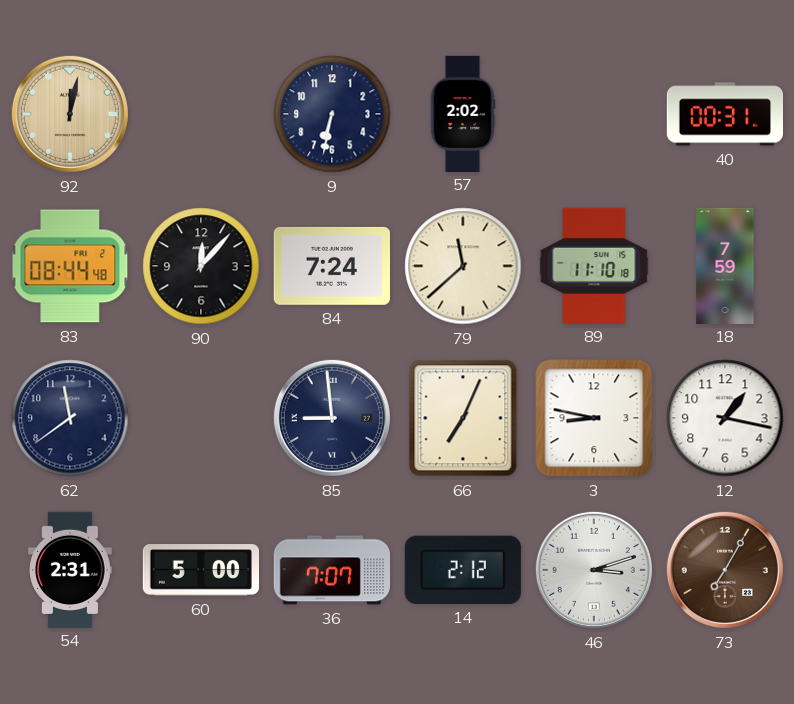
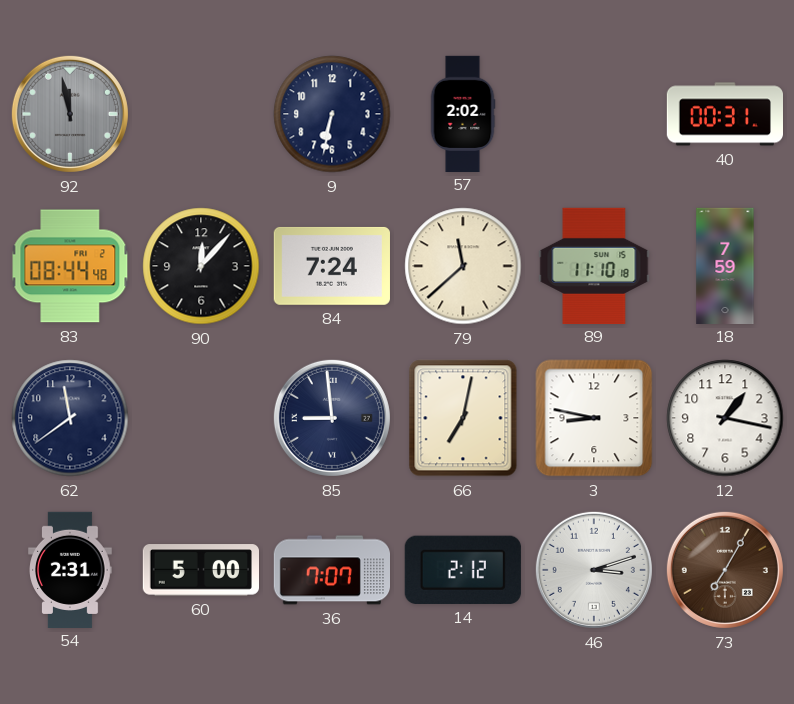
92: 12:02 -> 11:58 (70, 114)
92 dial: champagne -> grey (70, 114)
66: 7:04 -> 7:02 (463, 418)
